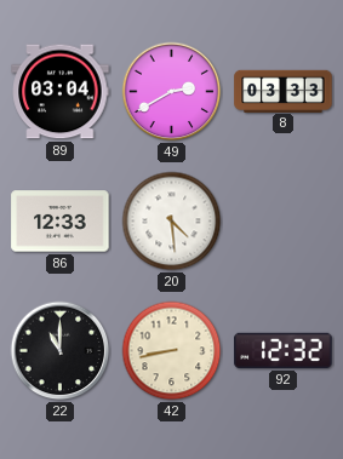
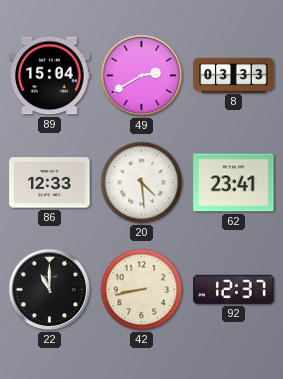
89: 03:04 -> 15:04 (50, 76)
62: none -> 23:41 (234, 183)
92: 12:32 -> 12:37 (234, 289)
